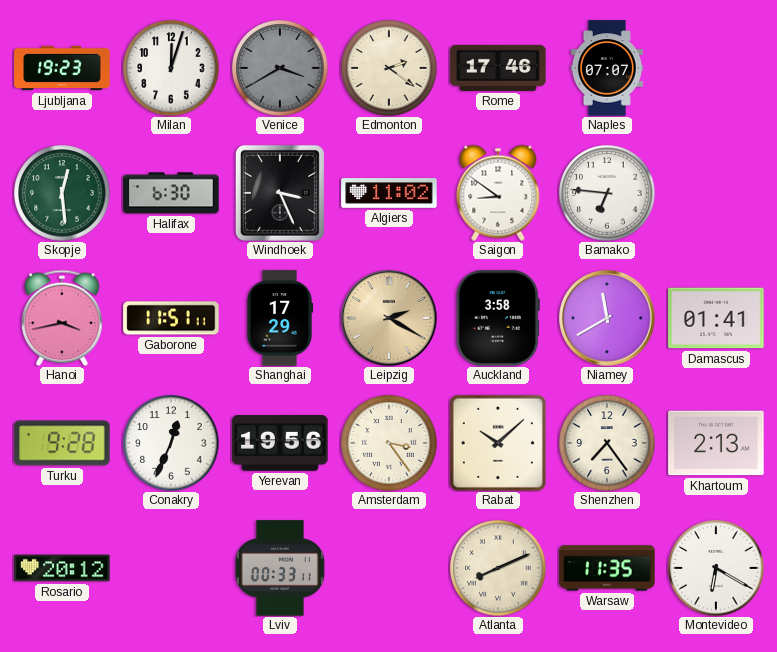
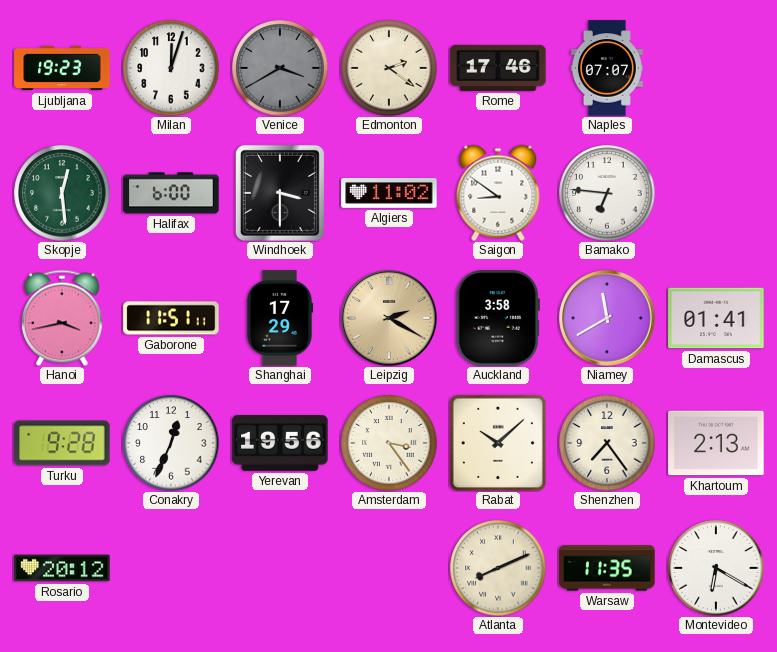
Halifax: 6:30 -> 6:00 (171, 193)
Windhoek: 3:26 -> 3:30 (280, 193)
Lviv: 00:33 -> none (280, 568)
